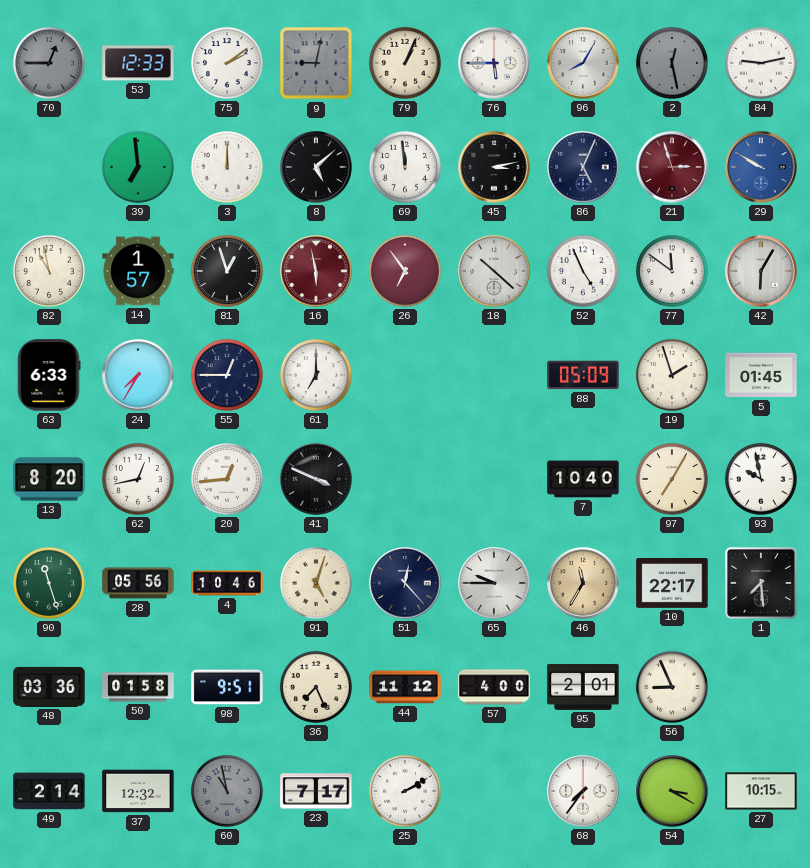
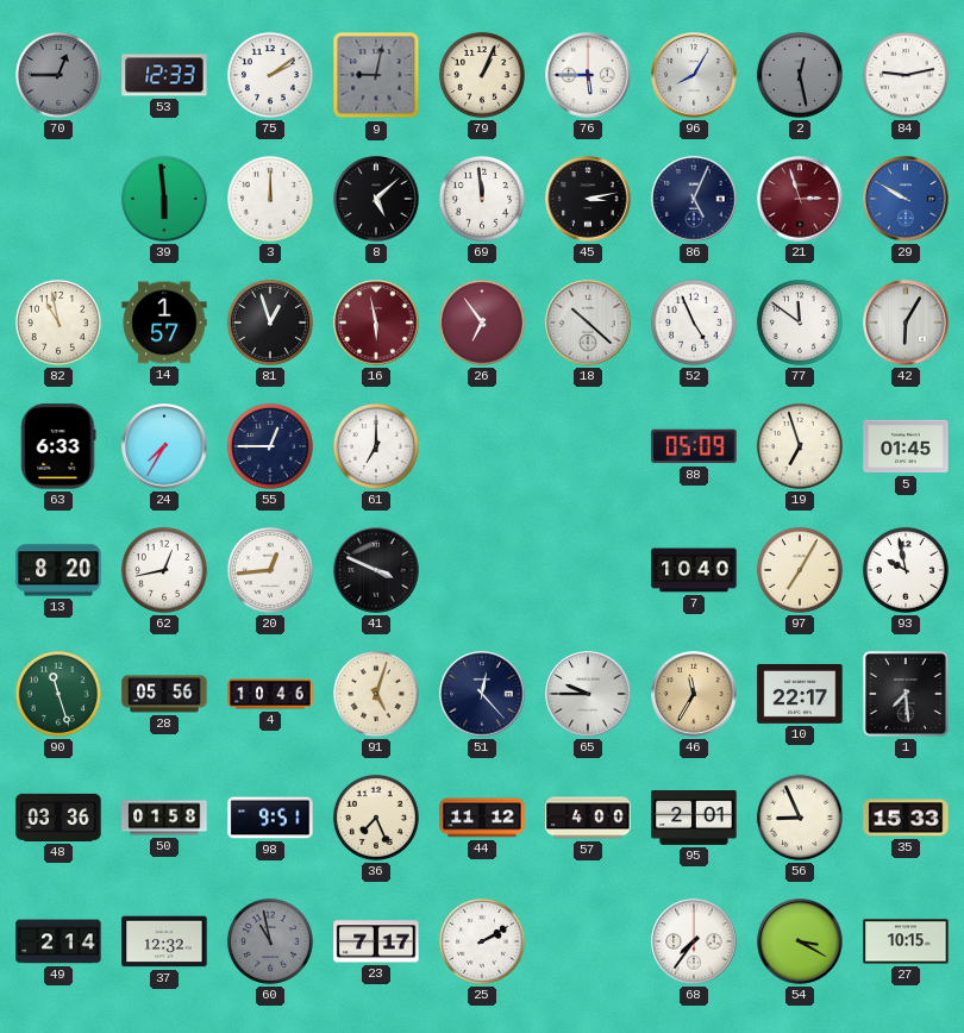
39: 6:59 -> 5:59 (164, 199)
19: 1:57 -> 6:57 (800, 446)
35: none -> 15:33 (906, 818)
